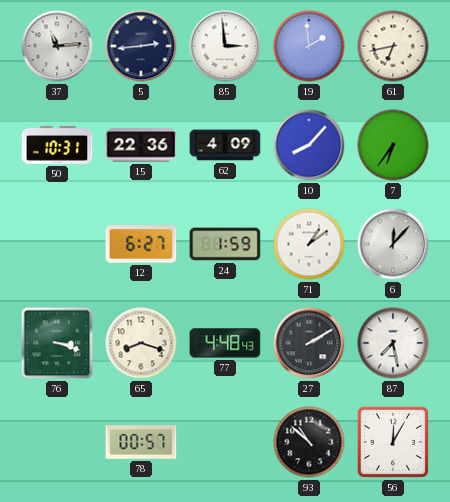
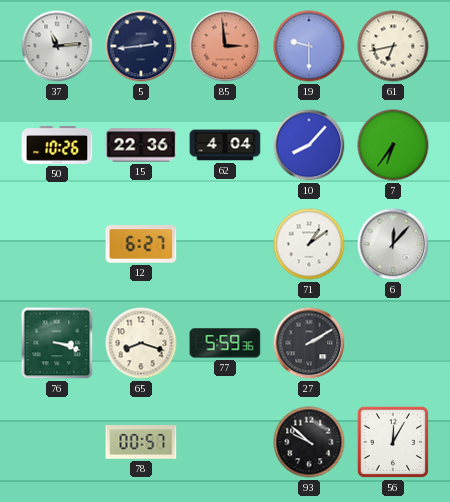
85 dial: white -> salmon (225, 46)
19: 1:59 -> 9:30 (309, 46)
50: 10:31 -> 10:26 (57, 145)
62: 4:09 -> 4:04 (225, 145)
24: 1:59 -> none (225, 244)
77: 4:48 -> 5:59 (225, 343)
87: 7:28 -> none (393, 343)
93: 10:52 -> 9:52 (309, 442)
